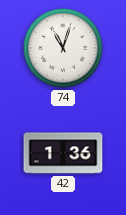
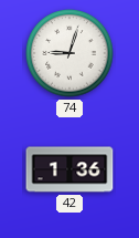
74: 11:03 -> 9:03 (69, 53)
